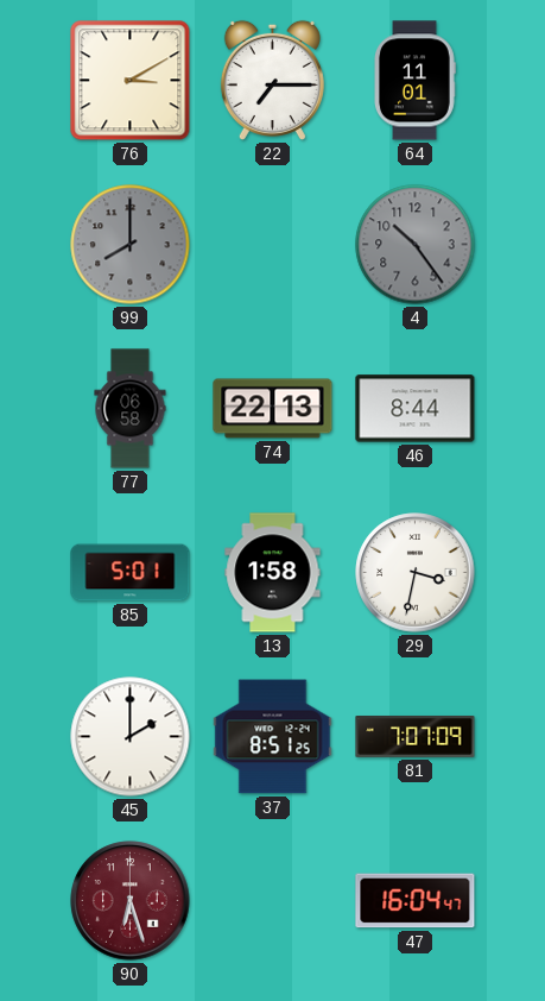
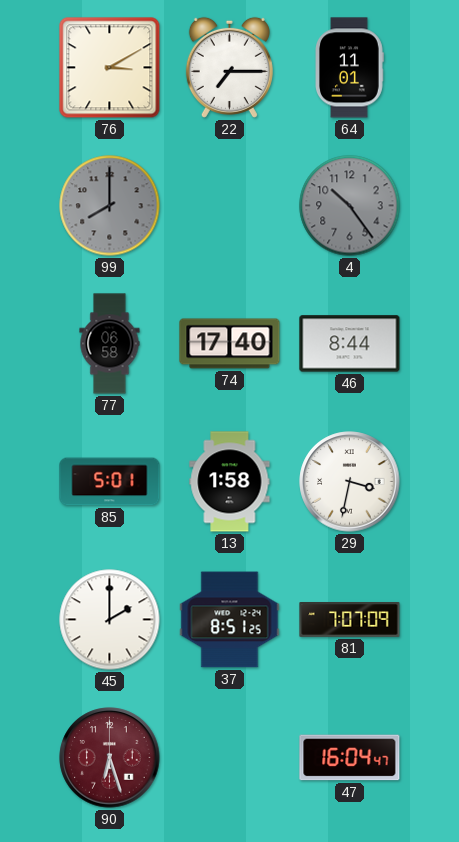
74: 22:13 -> 17:40 (230, 344)
